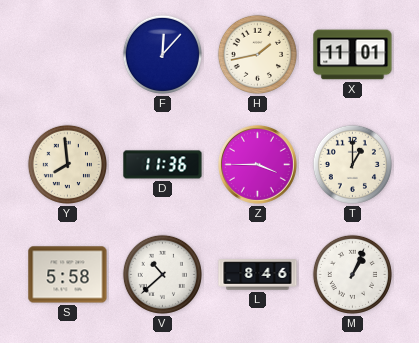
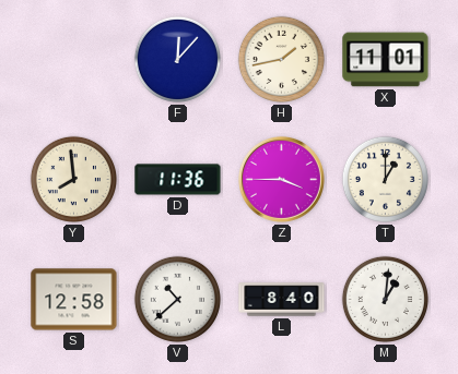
S: 5:58 -> 12:58 (74, 300)
L: 8:46 -> 8:40 (282, 300)
M: 1:04 -> 1:01 (385, 299)
